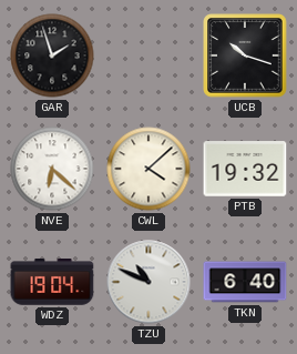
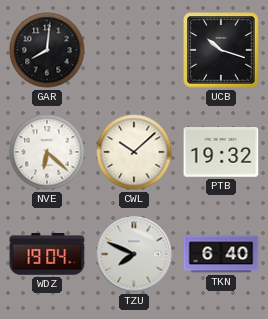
GAR: 1:57 -> 8:01 (47, 50)
CWL: 4:08 -> 10:08 (134, 152)
TZU: 10:49 -> 7:49 (134, 254)
